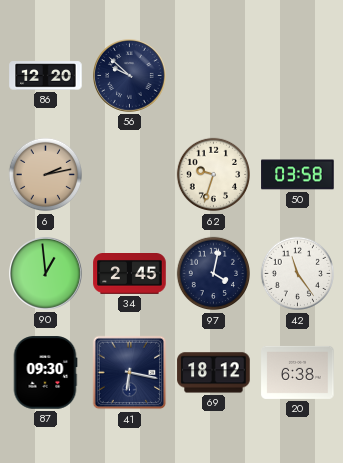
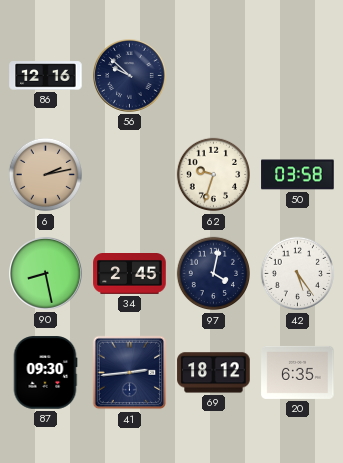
86: 12:20 -> 12:16 (46, 76)
90: 12:59 -> 8:28 (46, 274)
42: 11:24 -> 5:24 (298, 274)
41: 6:17 -> 2:44 (130, 373)
20: 6:38 -> 6:35 (298, 372)
